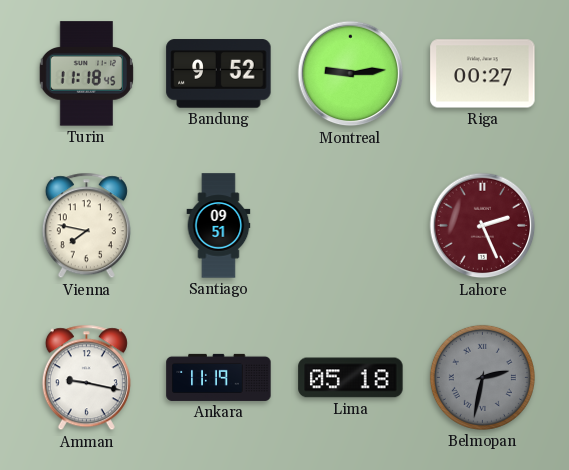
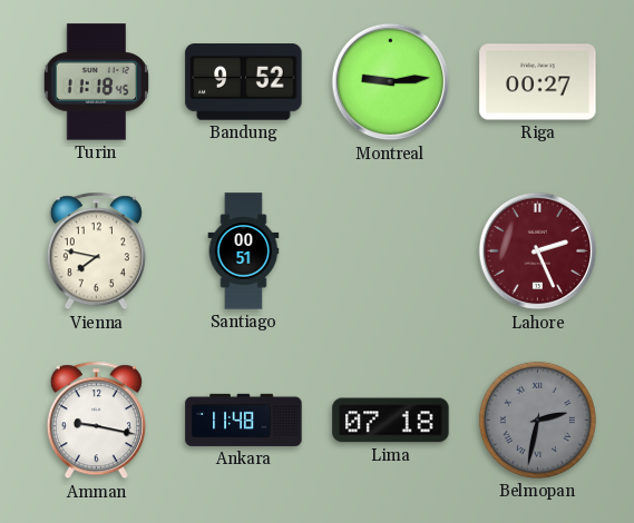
Santiago: 09:51 -> 00:51 (244, 251)
Ankara: 11:19 -> 11:48 (244, 420)
Lima: 05:18 -> 07:18 (391, 421)
